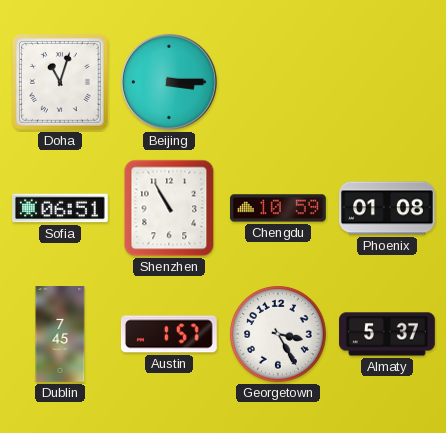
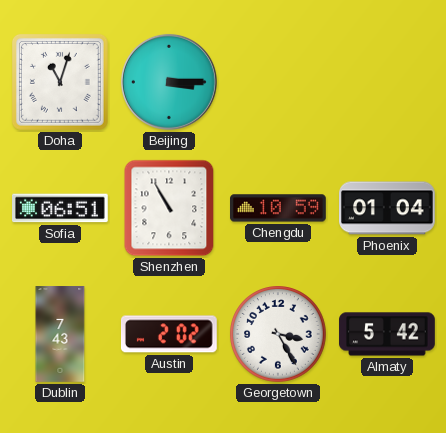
Phoenix: 01:08 -> 01:04 (387, 208)
Dublin: 7:45 -> 7:43 (60, 334)
Austin: 1:57 -> 2:02 (169, 334)
Almaty: 5:37 -> 5:42 (387, 334)
